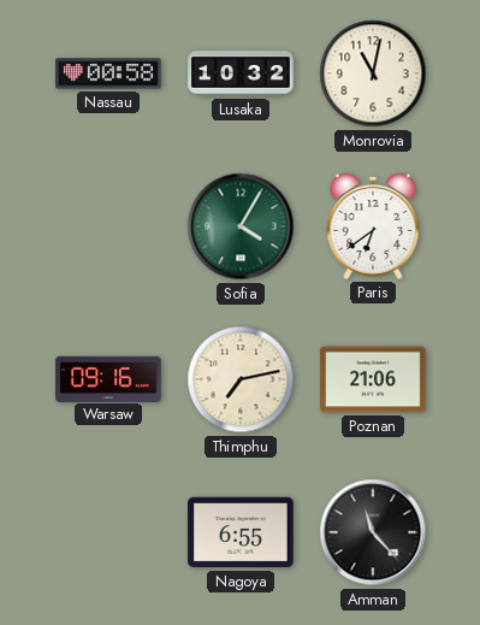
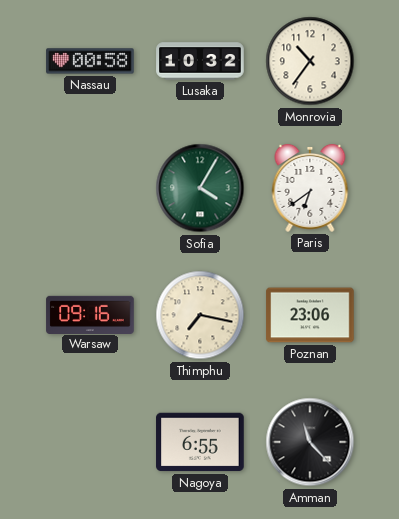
Monrovia: 11:02 -> 10:36 (310, 61)
Thimphu: 7:13 -> 7:17 (200, 315)
Poznan: 21:06 -> 23:06 (310, 315)
